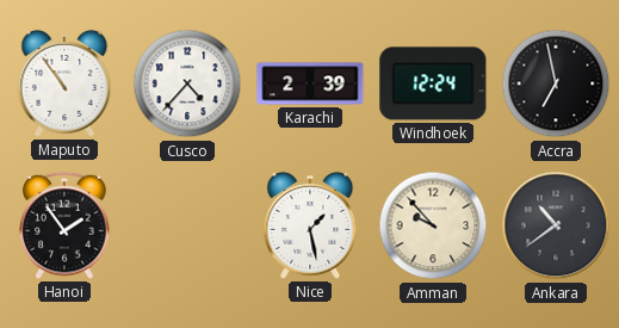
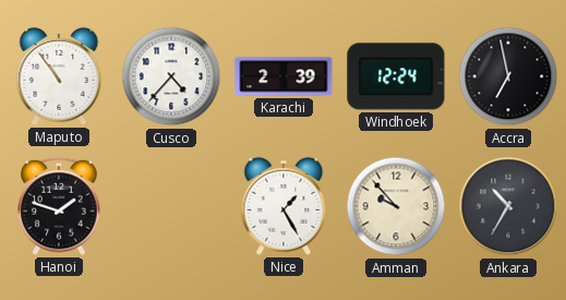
Hanoi: 1:54 -> 1:48 (59, 206)
Nice: 1:28 -> 1:25 (284, 206)
Ankara: 10:39 -> 10:35 (508, 206)
